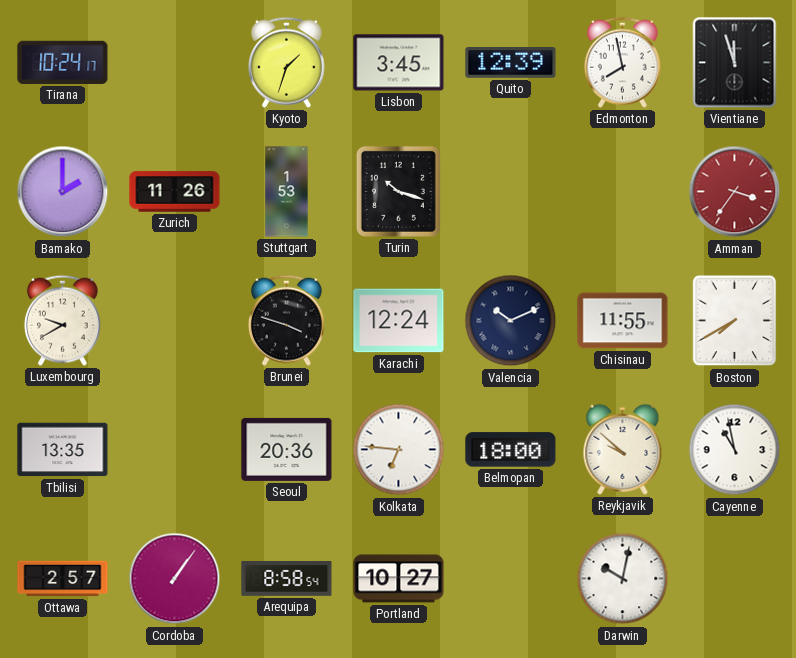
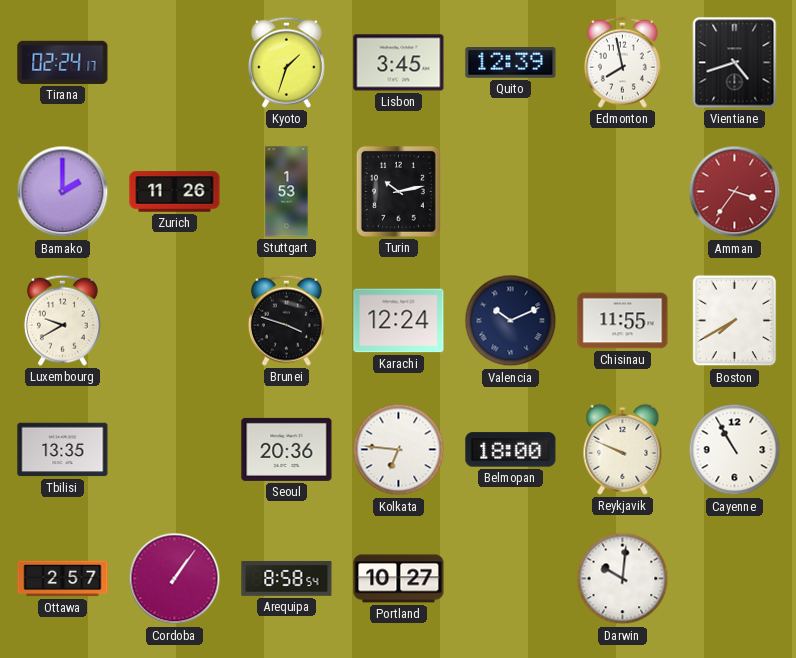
Tirana: 10:24 -> 02:24 (63, 62)
Vientiane: 11:57 -> 4:42 (735, 63)
Turin: 10:18 -> 10:13 (398, 191)
Reykjavik: 9:52 -> 9:49 (623, 449)
Cayenne: 10:58 -> 10:55 (735, 450)
Darwin: 10:02 -> 10:01 (623, 579)
